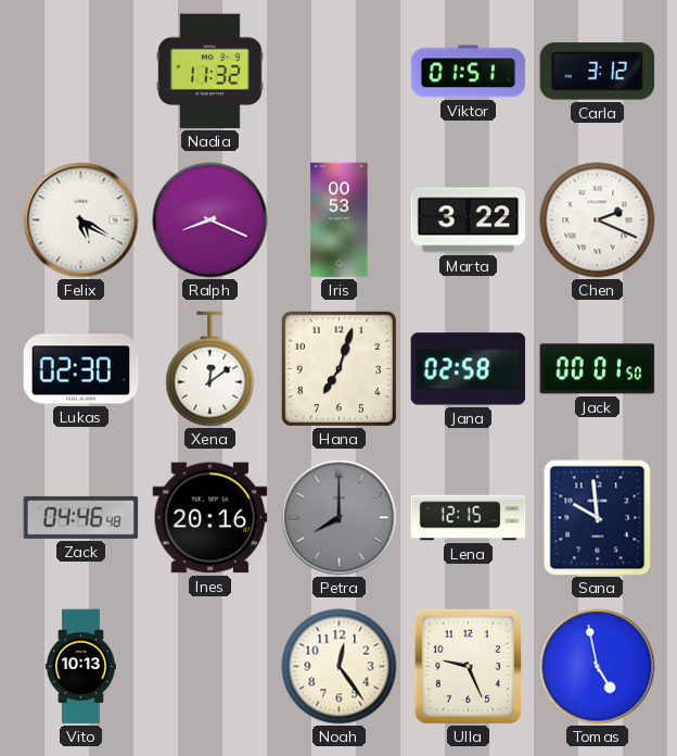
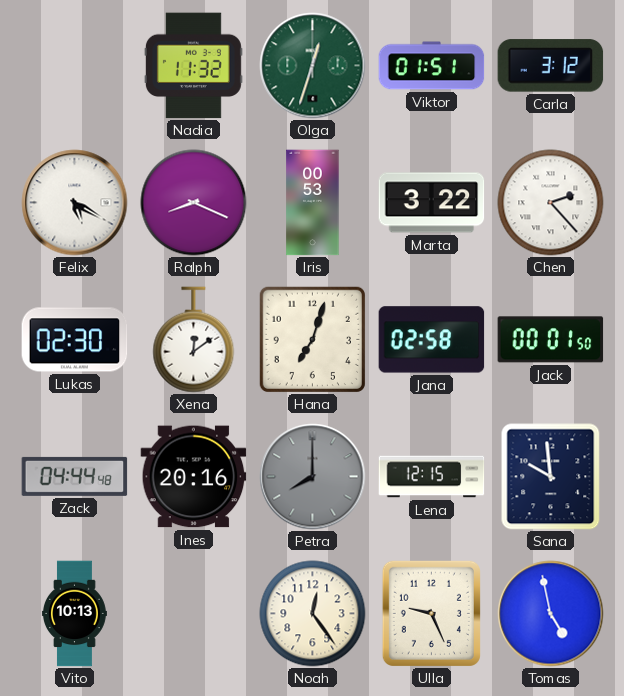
Olga: none -> 12:33 (313, 66)
Chen: 2:19 -> 2:23 (551, 203)
Zack: 04:46 -> 04:44 (75, 476)
